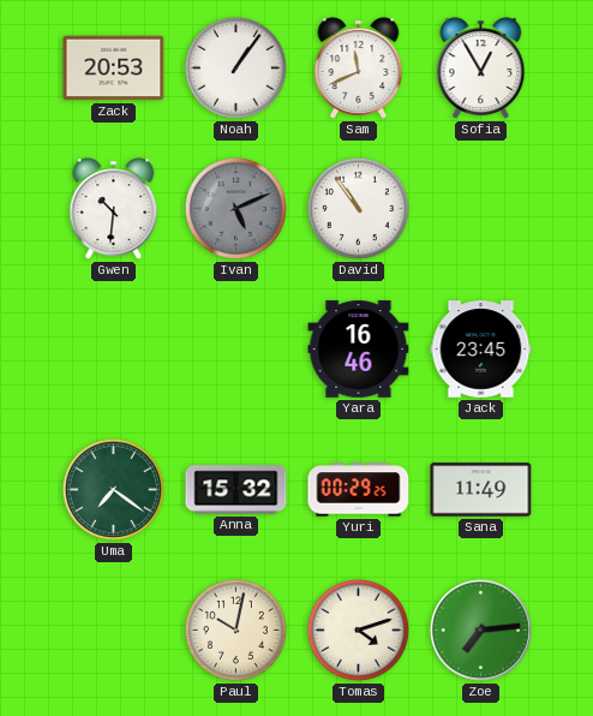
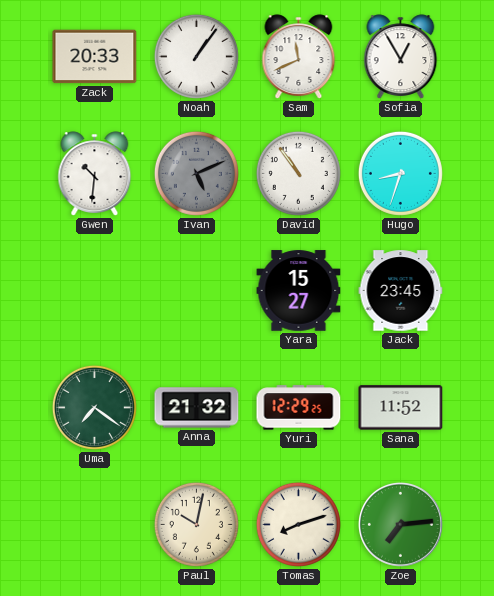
Zack: 20:53 -> 20:33 (95, 57)
Hugo: none -> 8:33 (400, 173)
Yara: 16:46 -> 15:27 (299, 291)
Anna: 15:32 -> 21:32 (197, 408)
Yuri: 00:29 -> 12:29 (299, 408)
Sana: 11:49 -> 11:52 (401, 408)
Tomas: 4:12 -> 8:12 (298, 524)
